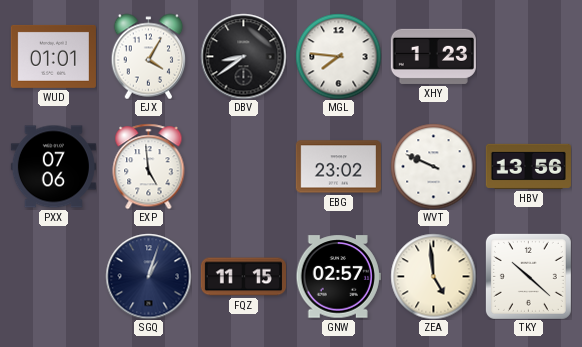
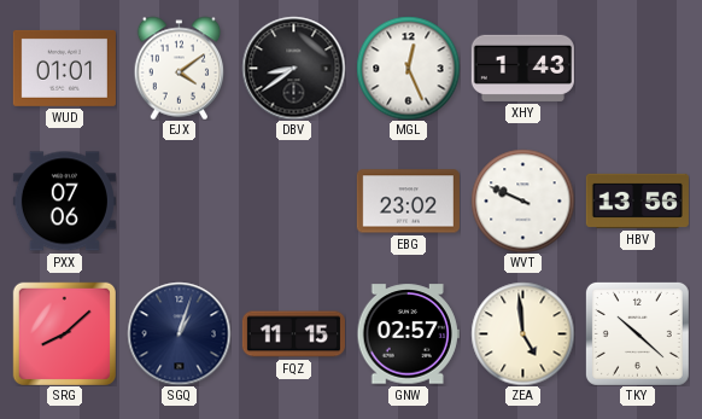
EJX: 4:05 -> 4:09 (180, 68)
MGL: 7:46 -> 12:26 (408, 68)
XHY: 1:23 -> 1:43 (522, 68)
EXP: 4:59 -> none (149, 166)
SRG: none -> 8:08 (64, 333)
